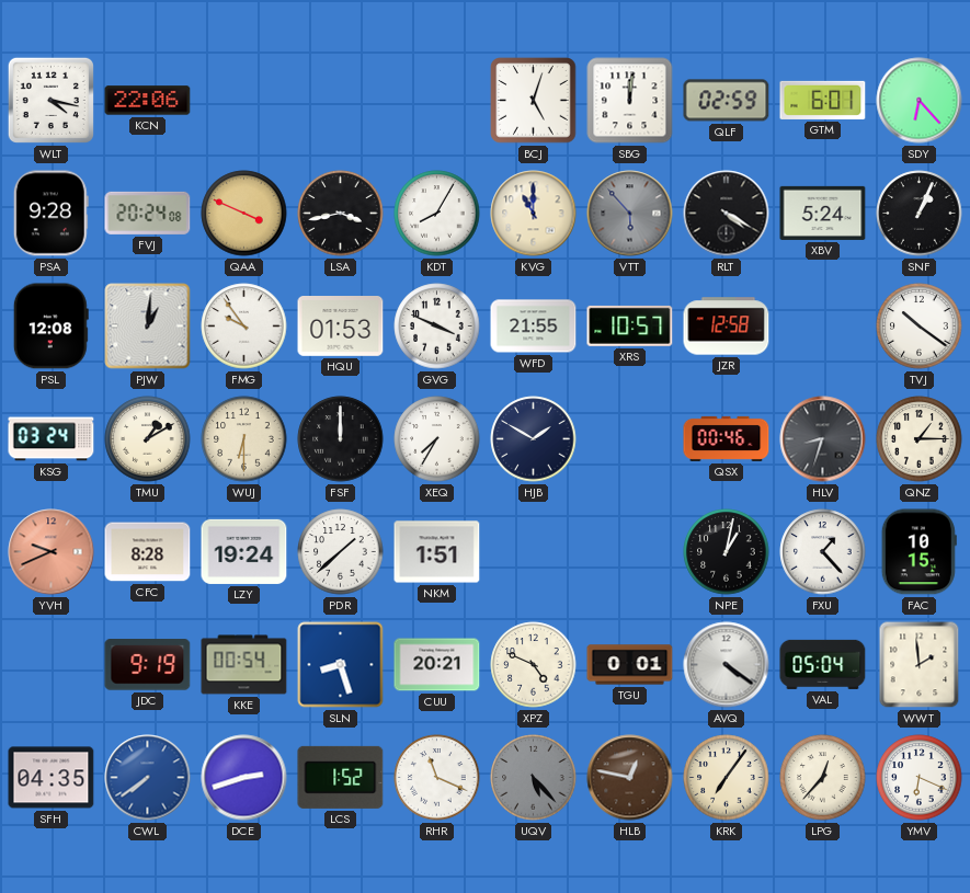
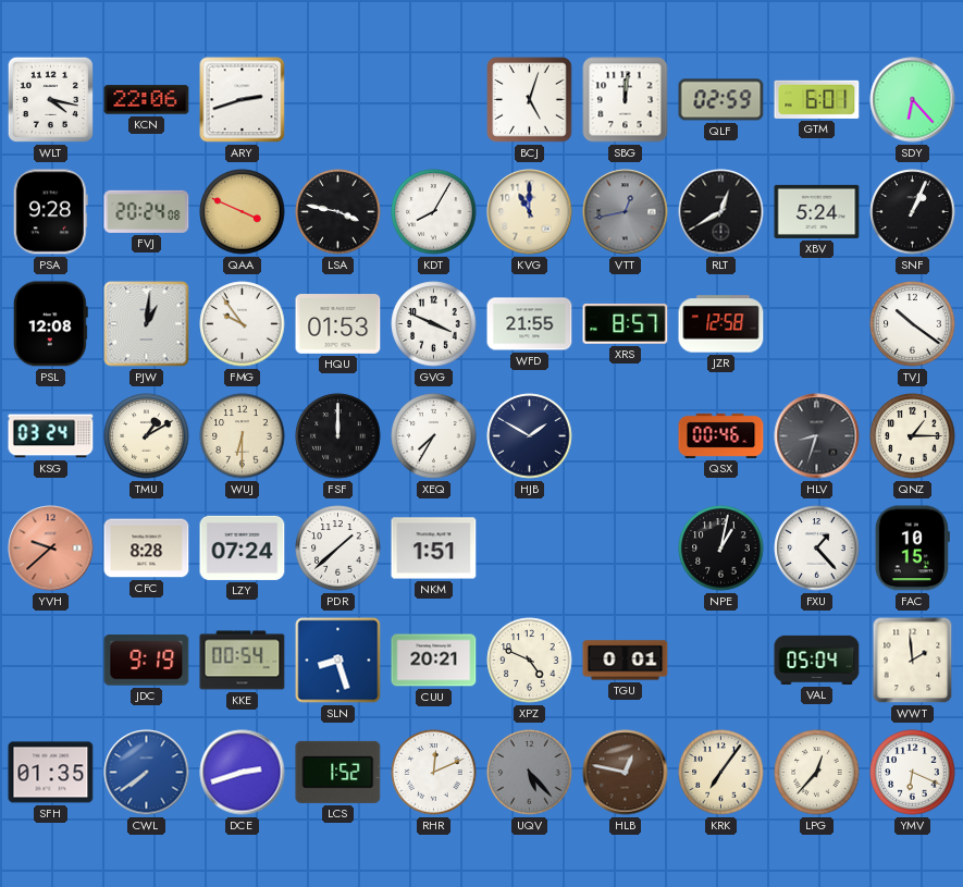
ARY: none -> 2:42 (243, 100)
LSA: 3:43 -> 3:47 (338, 212)
VTT: 5:53 -> 12:43 (626, 212)
RLT: 4:20 -> 12:40 (721, 212)
XRS: 10:57 -> 8:57 (626, 323)
YVH: 9:41 -> 9:38 (51, 549)
LZY: 19:24 -> 07:24 (243, 547)
AVQ: 4:21 -> none (727, 665)
SFH: 04:35 -> 01:35 (51, 773)
RHR: 11:19 -> 12:11 (434, 773)
